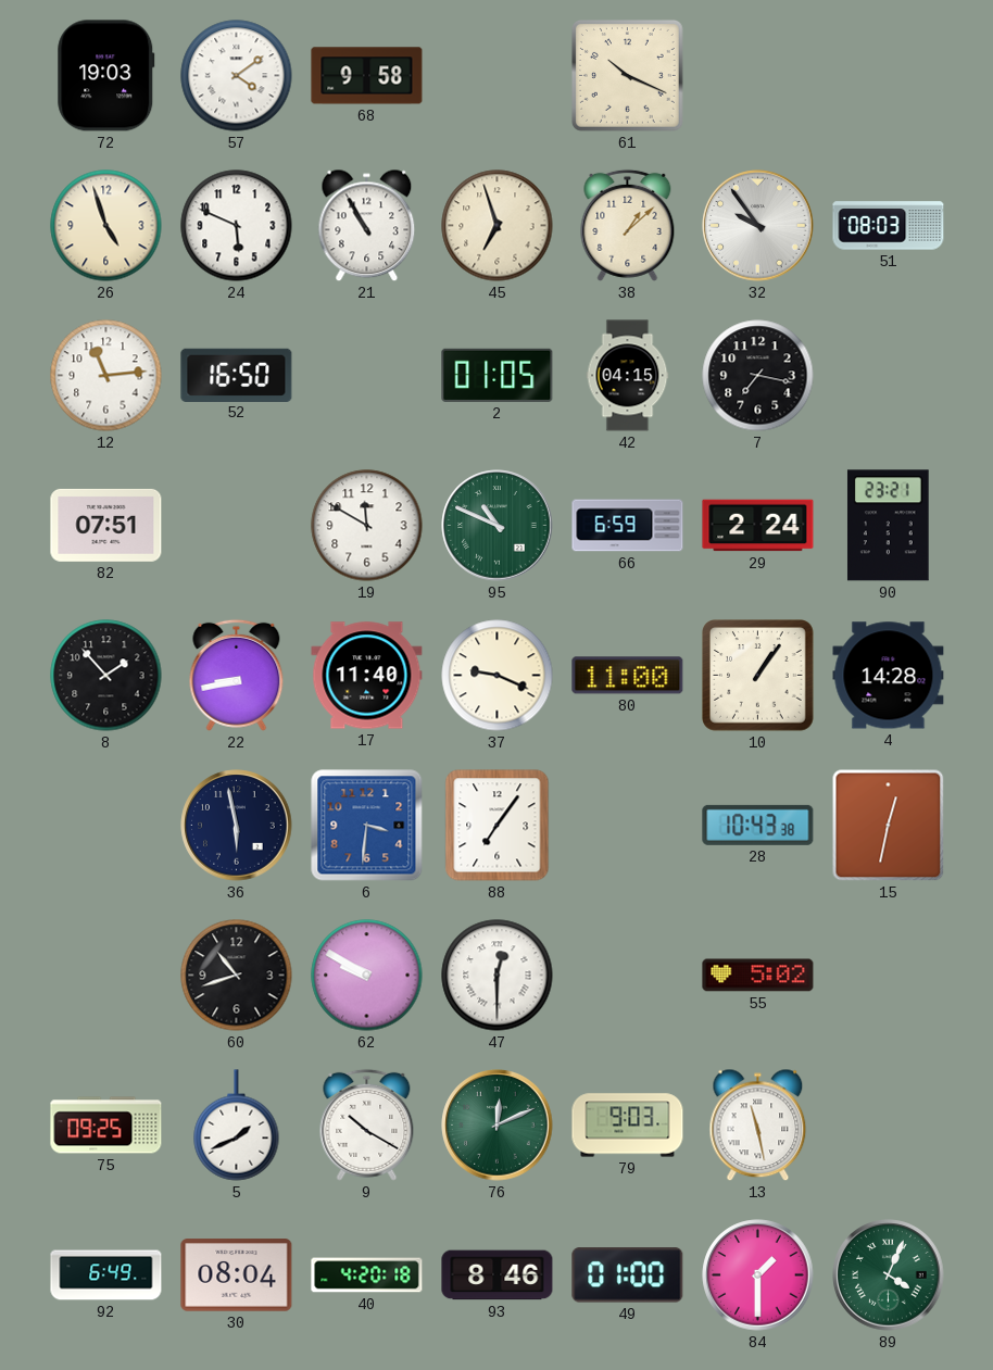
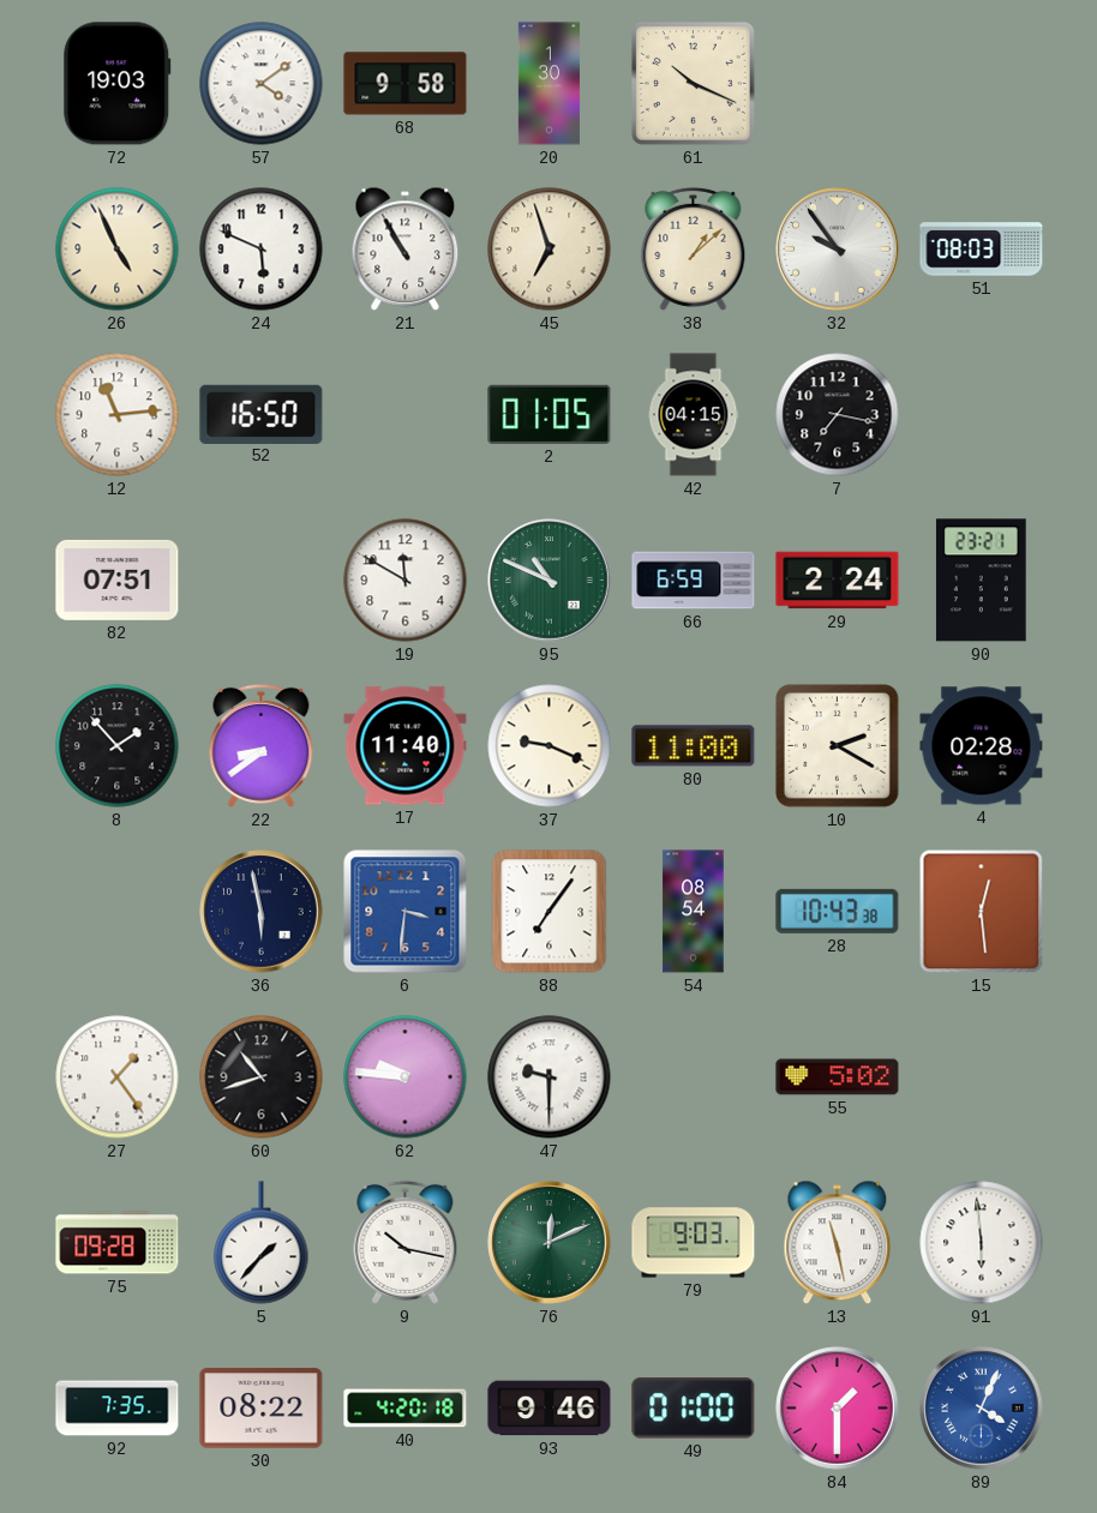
20: none -> 1:30 (548, 84)
26: 4:57 -> 4:56 (118, 250)
22: 8:43 -> 8:39 (262, 745)
10: 1:06 -> 2:20 (838, 746)
4: 14:28 -> 02:28 (982, 746)
54: none -> 08:54 (694, 912)
15: 12:32 -> 12:29 (982, 912)
27: none -> 1:24 (118, 1077)
62: 9:50 -> 9:46 (406, 1077)
47: 12:30 -> 9:30 (550, 1077)
75: 09:25 -> 09:28 (118, 1243)
5: 1:41 -> 1:37 (262, 1243)
9: 10:20 -> 10:17 (406, 1242)
91: none -> 5:59 (982, 1243)
92: 6:49 -> 7:35 (118, 1409)
30: 08:04 -> 08:22 (262, 1409)
93: 8:46 -> 9:46 (550, 1409)
89 dial: green -> blue (982, 1409)
